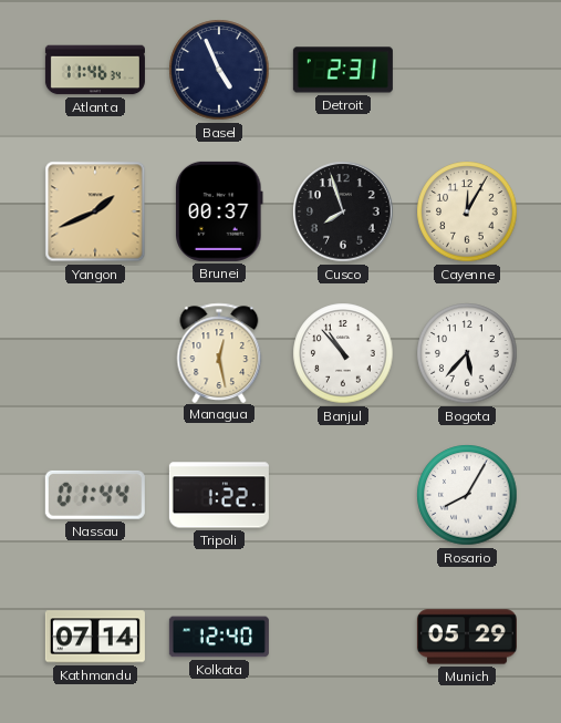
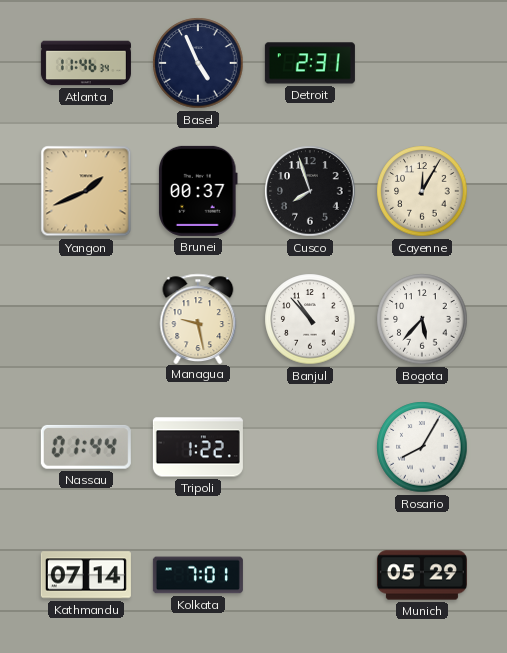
Managua: 12:28 -> 9:28 (198, 318)
Kolkata: 12:40 -> 7:01 (198, 575)
